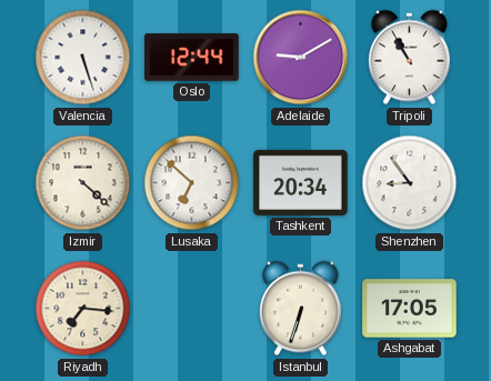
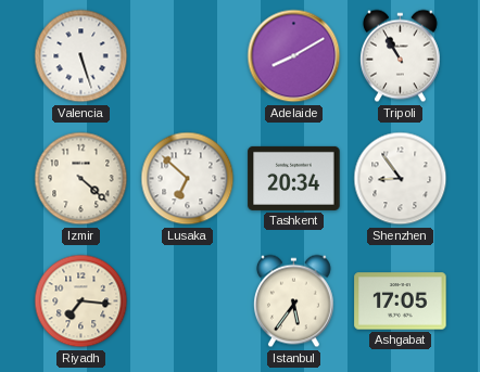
Oslo: 12:44 -> none (192, 58)
Adelaide: 9:10 -> 8:10 (294, 56)
Istanbul: 6:33 -> 5:36 (293, 302)
